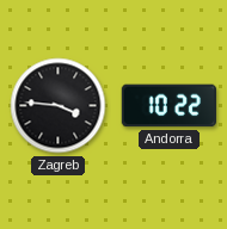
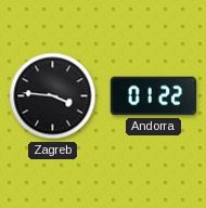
Andorra: 10:22 -> 01:22 (153, 96)
